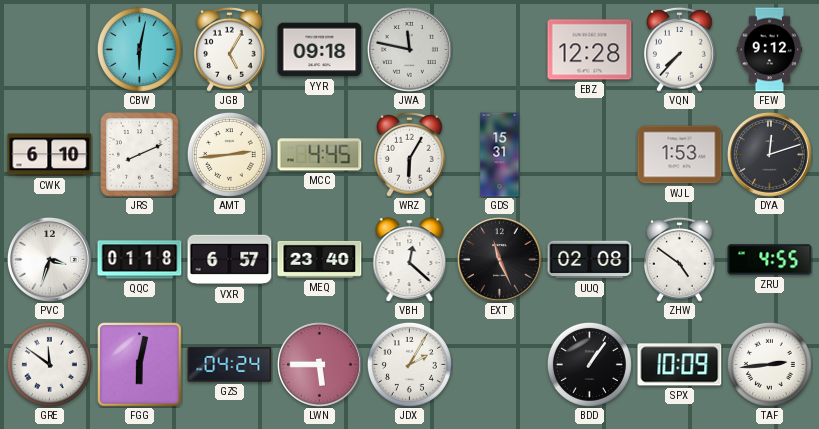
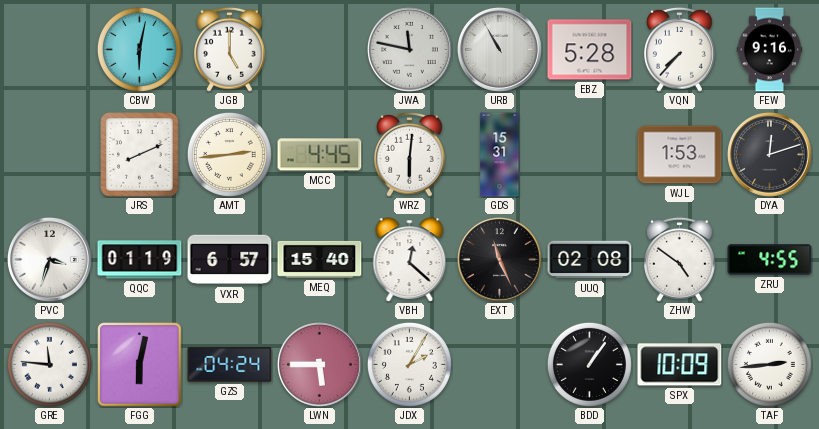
JGB: 5:05 -> 5:00 (230, 49)
YYR: 09:18 -> none (320, 50)
URB: none -> 10:55 (500, 50)
EBZ: 12:28 -> 5:28 (590, 50)
FEW: 9:12 -> 9:16 (770, 50)
CWK: 6:10 -> none (50, 155)
WRZ: 6:05 -> 6:01 (410, 154)
QQC: 01:18 -> 01:19 (140, 260)
MEQ: 23:40 -> 15:40 (320, 259)
GRE: 11:51 -> 11:46 (49, 364)
